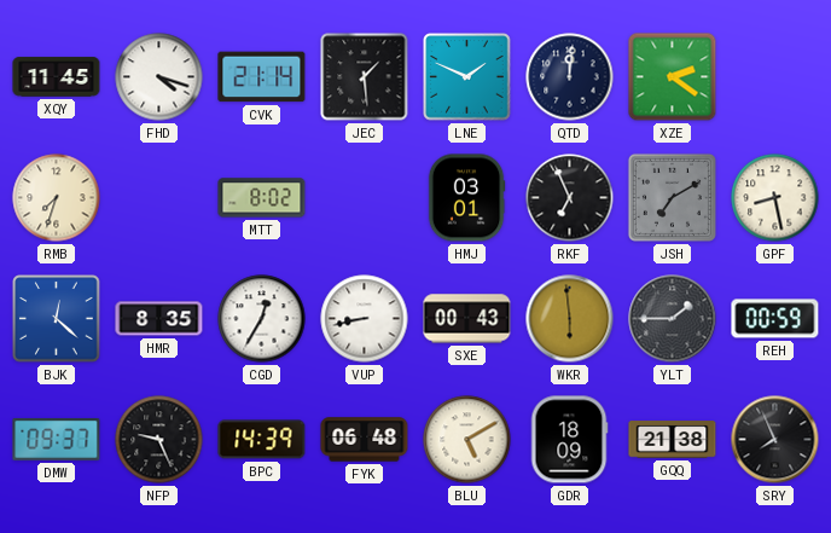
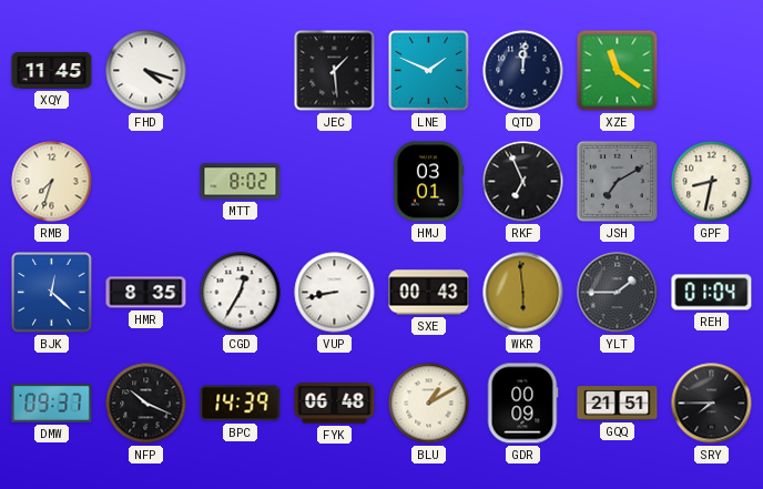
CVK: 21:14 -> none (262, 77)
XZE: 2:21 -> 11:21 (618, 71)
GPF: 8:28 -> 8:32 (712, 182)
REH: 00:59 -> 01:04 (712, 293)
NFP: 9:26 -> 10:19 (146, 404)
BLU: 5:10 -> 1:10 (429, 404)
GDR: 18:09 -> 00:09 (522, 404)
GQQ: 21:38 -> 21:51 (618, 404)
SRY: 7:56 -> 7:45 (712, 404)
